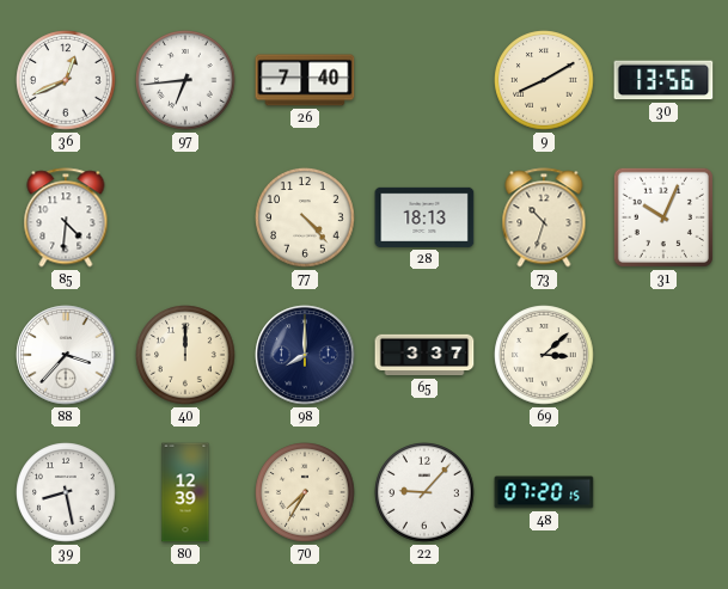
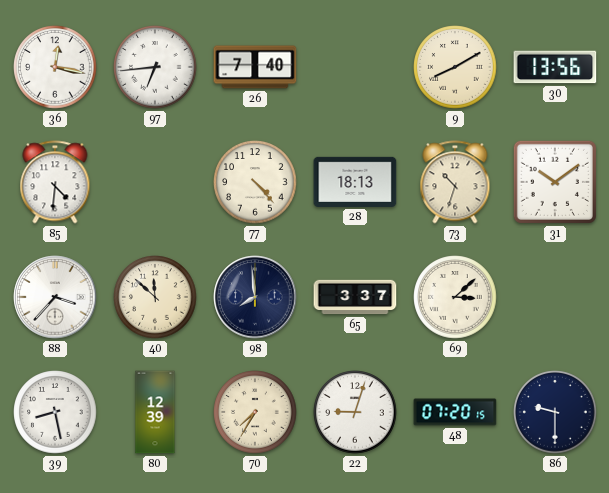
36: 12:41 -> 12:17 (55, 67)
31: 10:04 -> 10:09 (555, 182)
40: 12:00 -> 11:52 (155, 297)
98: 8:00 -> 7:59 (255, 297)
22: 9:07 -> 9:03 (355, 412)
86: none -> 9:30 (555, 412)
